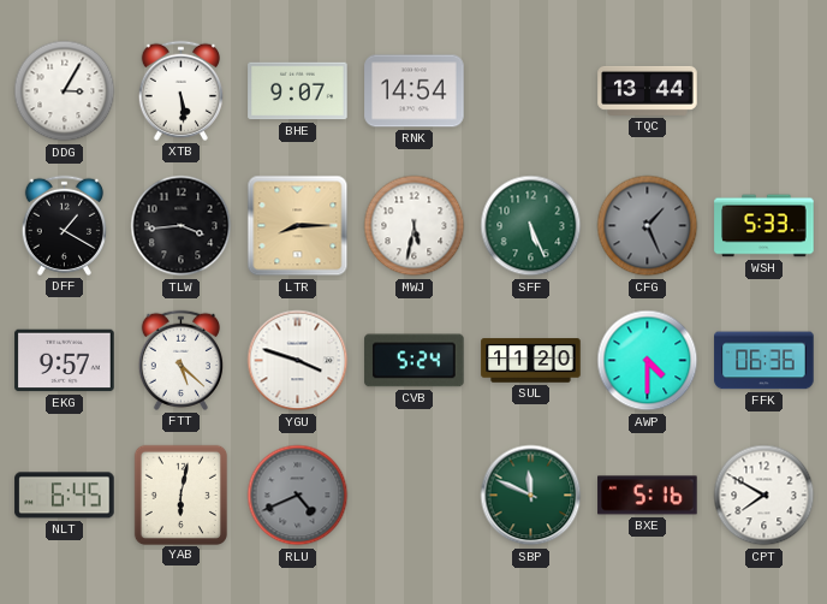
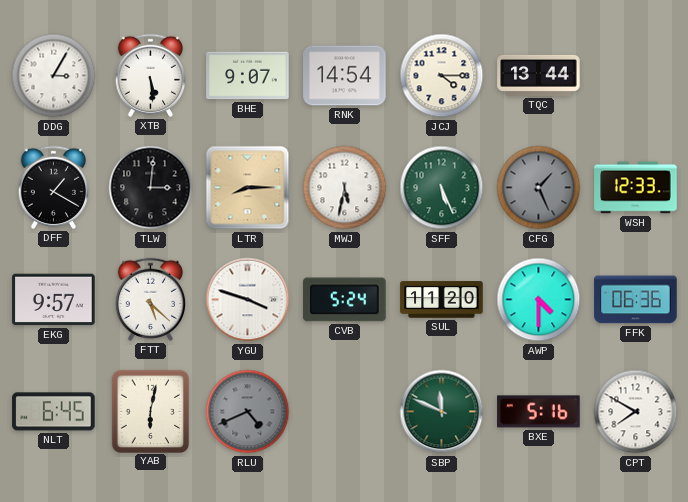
JCJ: none -> 4:15 (442, 76)
TLW: 3:44 -> 3:01 (151, 188)
WSH: 5:33 -> 12:33 (636, 188)
